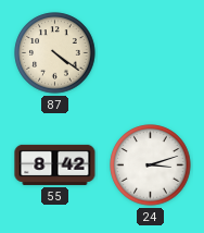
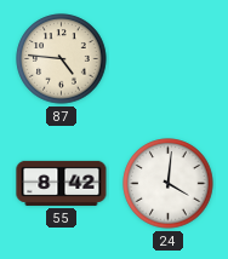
87: 4:21 -> 4:46 (62, 59)
24: 3:12 -> 4:01 (169, 184)
